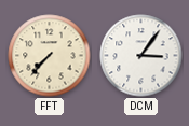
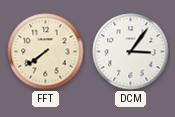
FFT: 7:37 -> 7:39 (46, 52)
